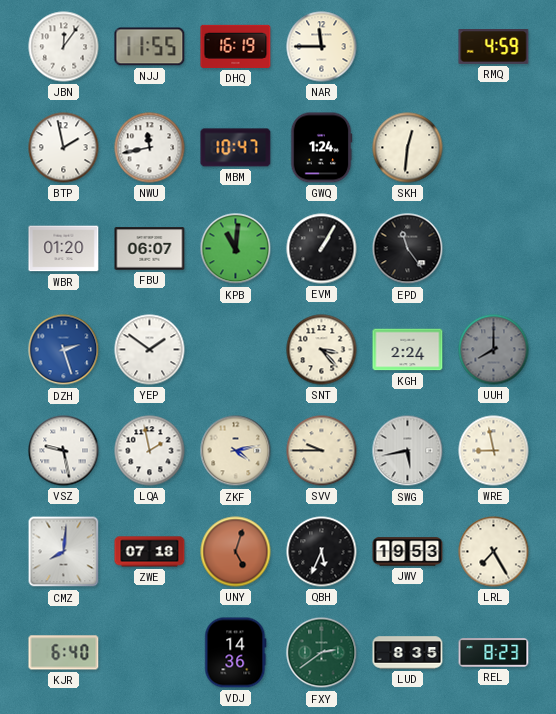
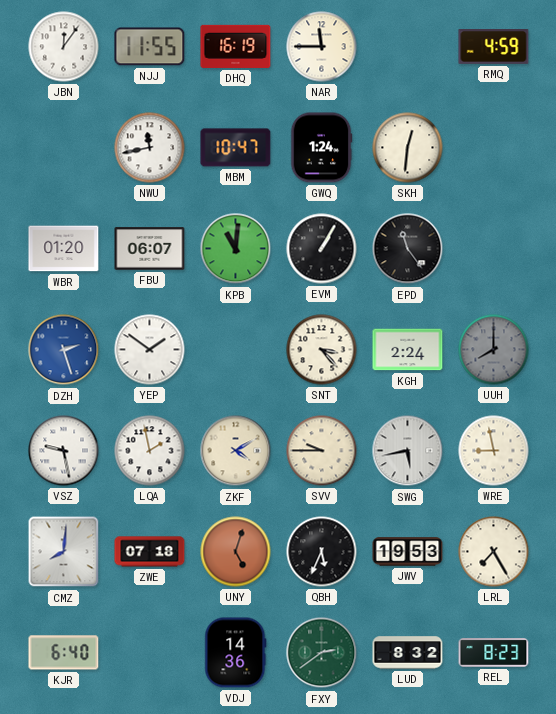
BTP: 1:58 -> none (64, 148)
ZKF: 4:13 -> 4:10 (236, 451)
LUD: 8:35 -> 8:32 (408, 653)
